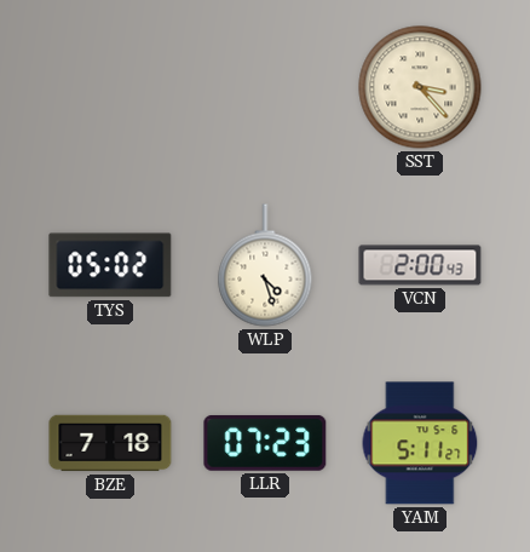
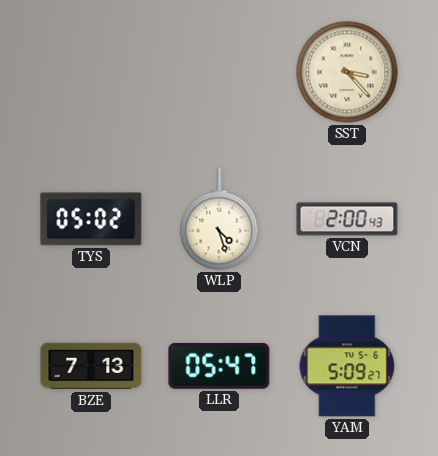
BZE: 7:18 -> 7:13 (91, 366)
LLR: 07:23 -> 05:47 (219, 366)
YAM: 5:11 -> 5:09 (347, 366)
